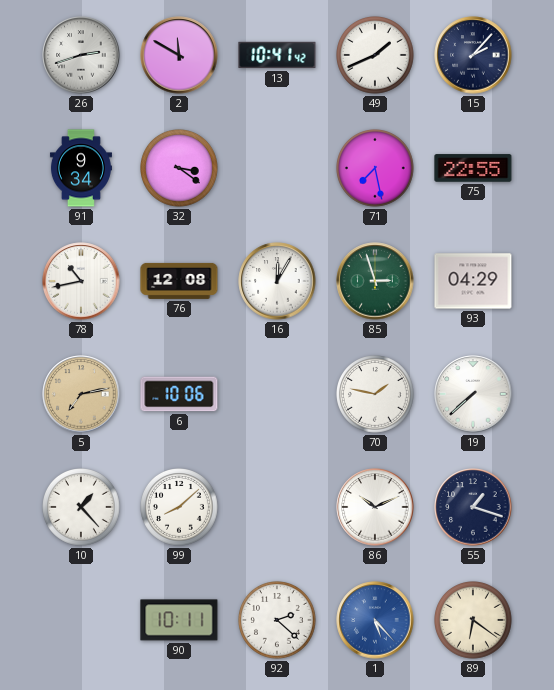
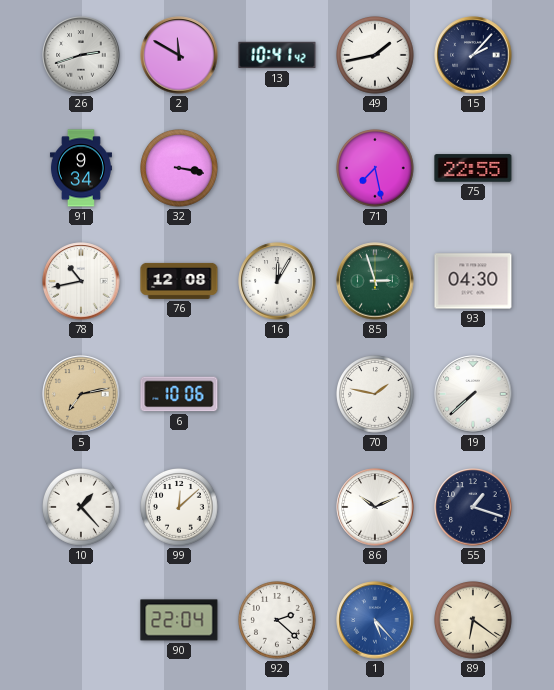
49: 1:41 -> 1:43 (376, 56)
32: 3:21 -> 3:17 (180, 169)
93: 04:29 -> 04:30 (473, 281)
99: 8:08 -> 12:08 (180, 508)
90: 10:11 -> 22:04 (179, 620)
